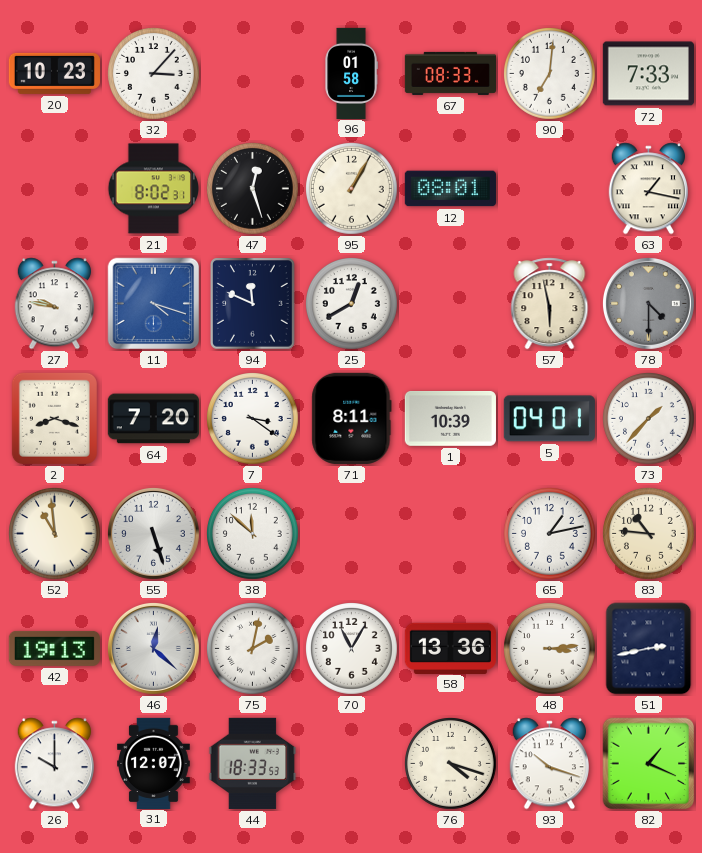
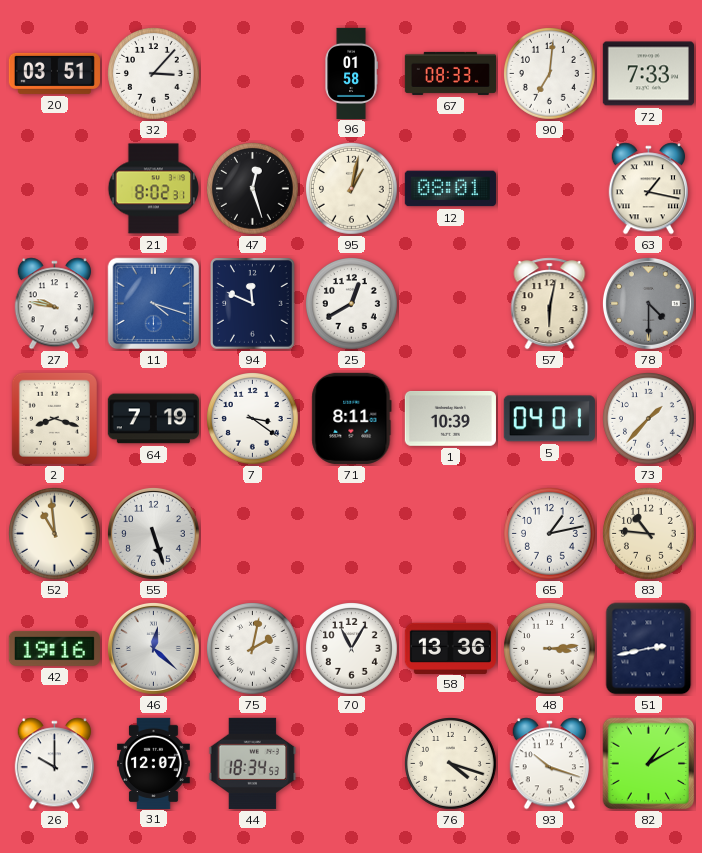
20: 10:23 -> 03:51 (54, 73)
95: 1:05 -> 1:02 (352, 189)
57: 5:58 -> 6:02 (550, 304)
64: 7:20 -> 7:19 (153, 419)
38: 11:52 -> none (253, 534)
42: 19:13 -> 19:16 (54, 648)
44: 18:33 -> 18:34 (253, 763)
82: 1:19 -> 1:10 (649, 764)
